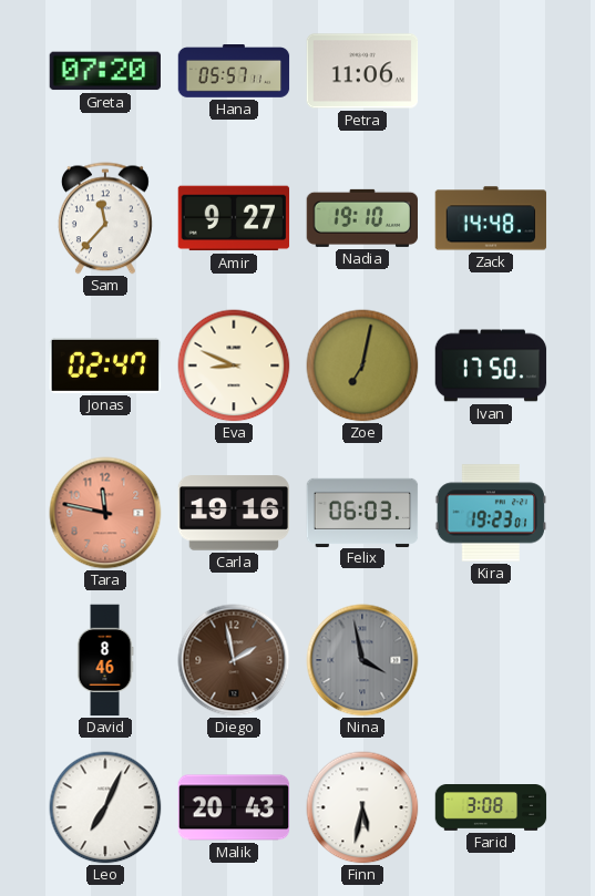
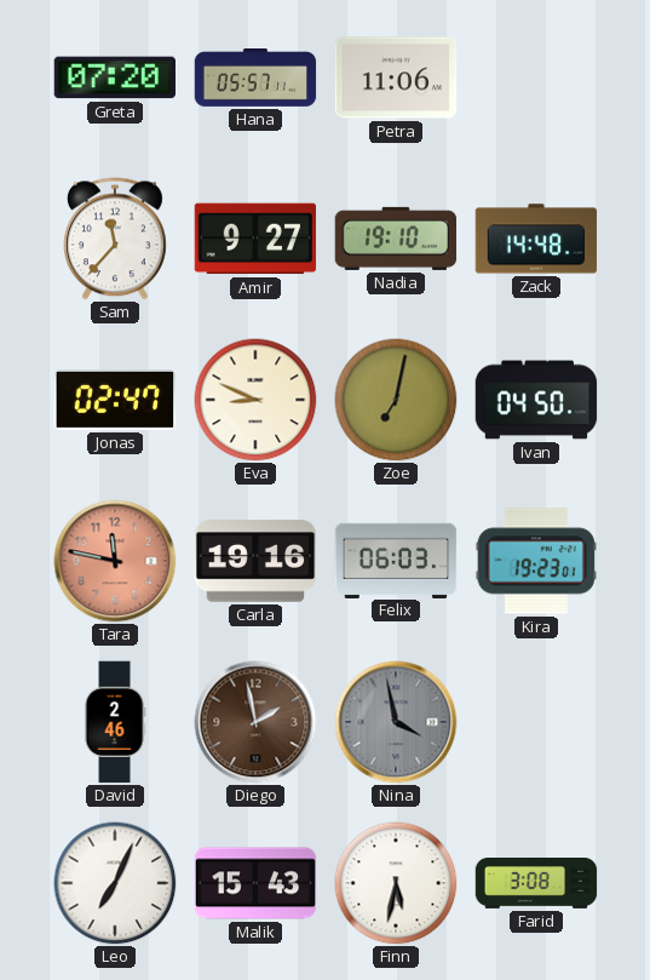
Ivan: 17:50 -> 04:50 (536, 400)
David: 8:46 -> 2:46 (115, 722)
Malik: 20:43 -> 15:43 (255, 883)
